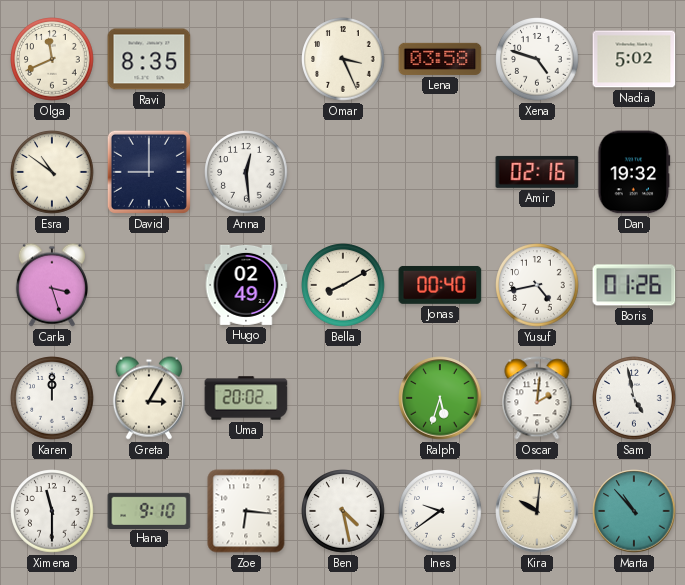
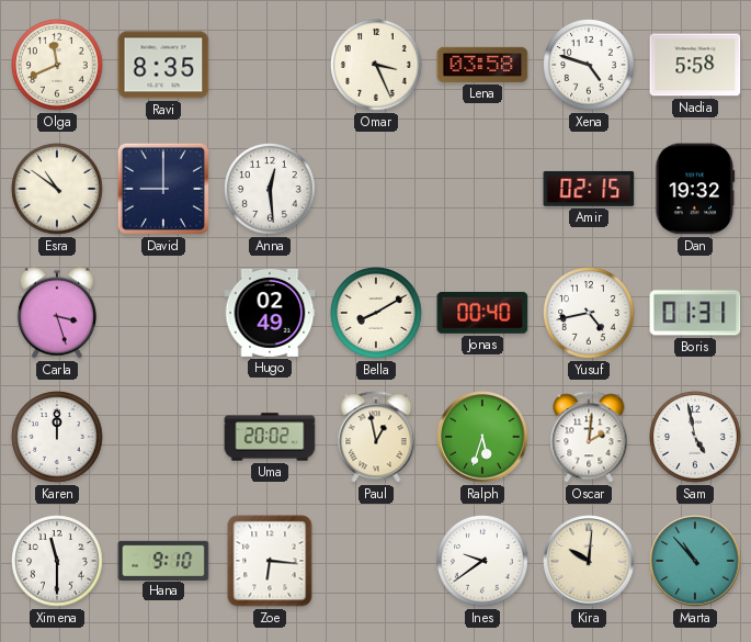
Nadia: 5:02 -> 5:58 (695, 65)
Amir: 02:16 -> 02:15 (589, 189)
Boris: 01:26 -> 01:31 (695, 313)
Greta: 3:05 -> none (149, 398)
Paul: none -> 12:58 (376, 437)
Ben: 4:28 -> none (343, 511)
